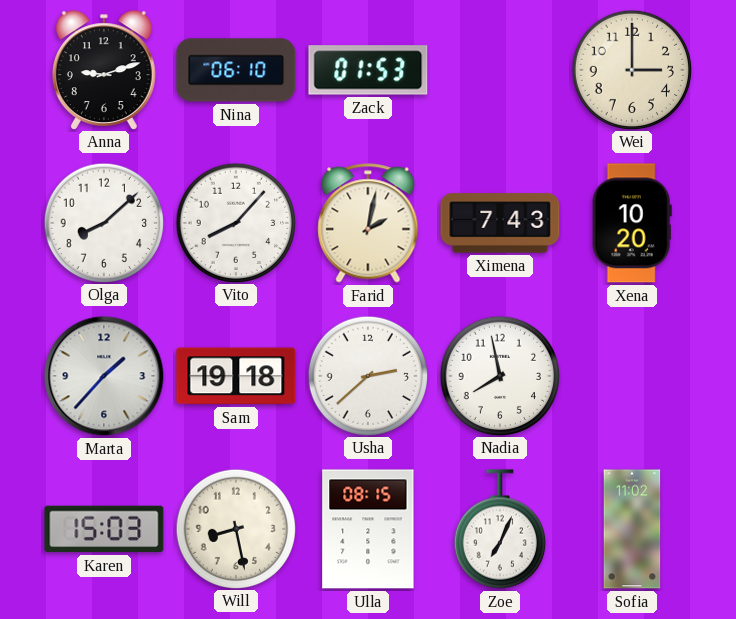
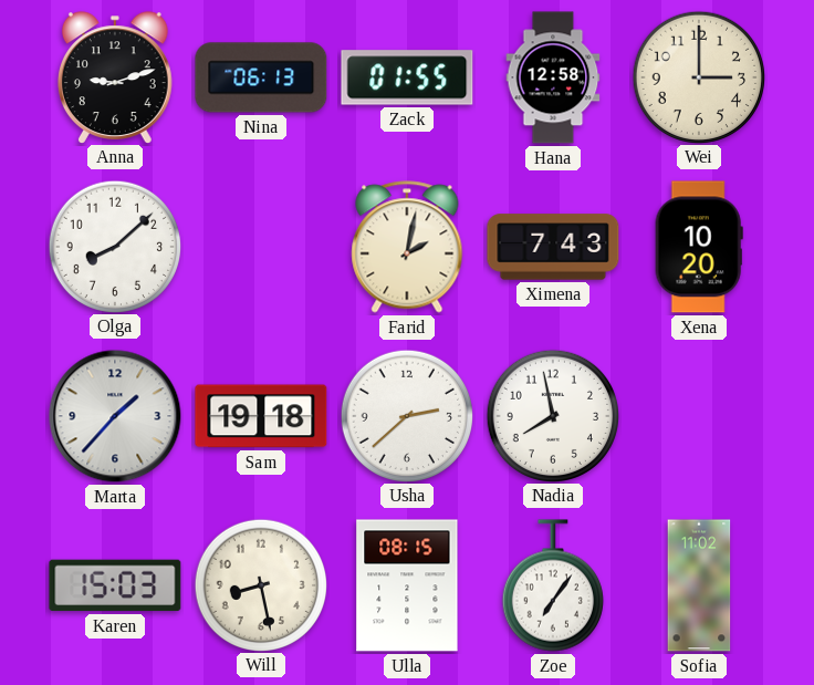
Nina: 06:10 -> 06:13 (261, 77)
Zack: 01:53 -> 01:55 (407, 77)
Hana: none -> 12:58 (553, 77)
Vito: 8:07 -> none (235, 222)
Zoe: 7:04 -> 7:06 (553, 585)
